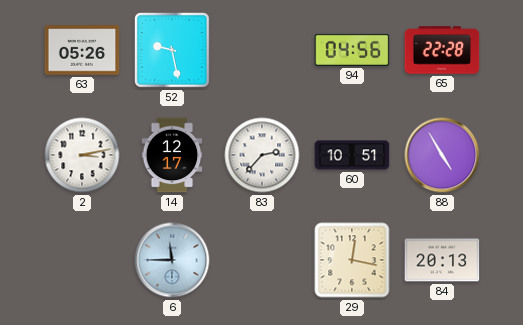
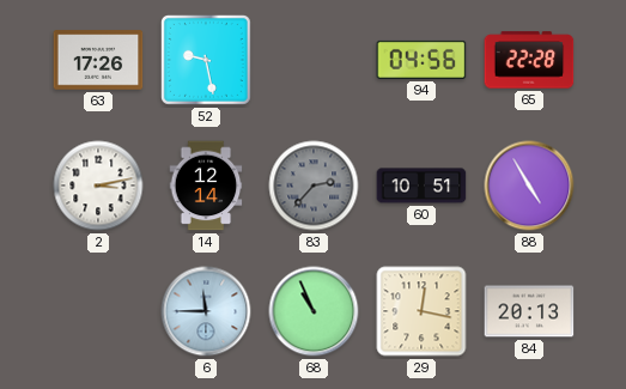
63: 05:26 -> 17:26 (98, 60)
14: 12:17 -> 12:14 (206, 186)
83 dial: white -> grey (314, 186)
68: none -> 10:56 (314, 311)
